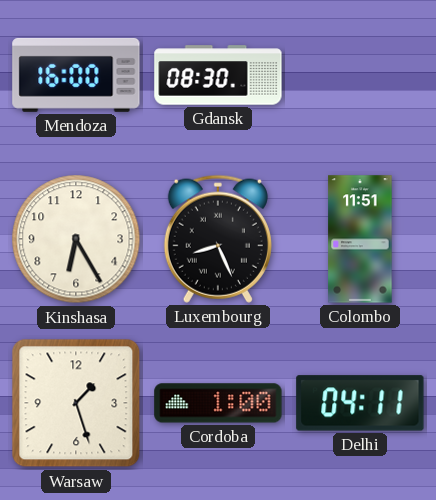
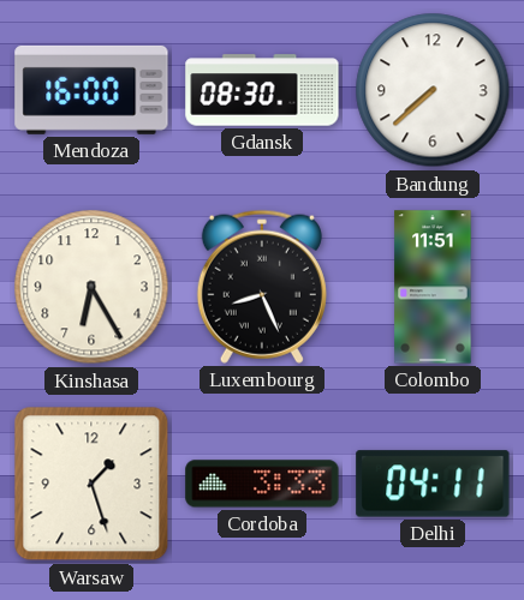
Bandung: none -> 7:38 (433, 90)
Cordoba: 1:00 -> 3:33 (262, 484)
